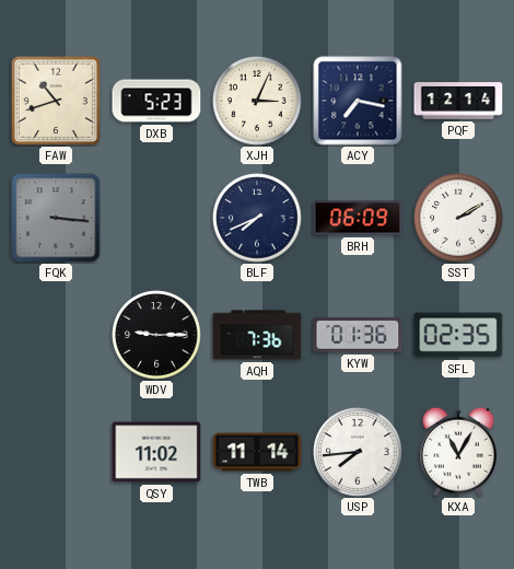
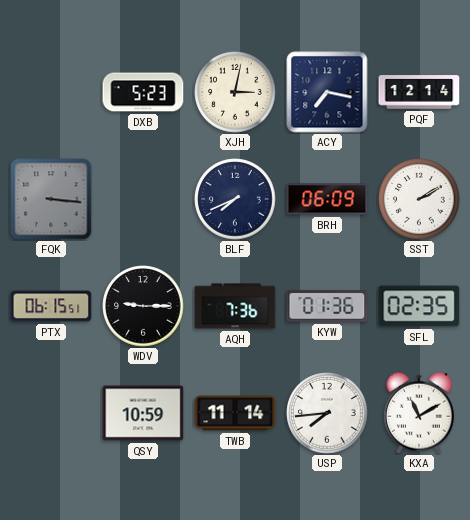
FAW: 10:42 -> none (56, 101)
XJH: 3:04 -> 3:02 (235, 92)
PTX: none -> 06:15 (51, 306)
QSY: 11:02 -> 10:59 (143, 413)
KXA: 11:05 -> 11:10 (420, 413)
